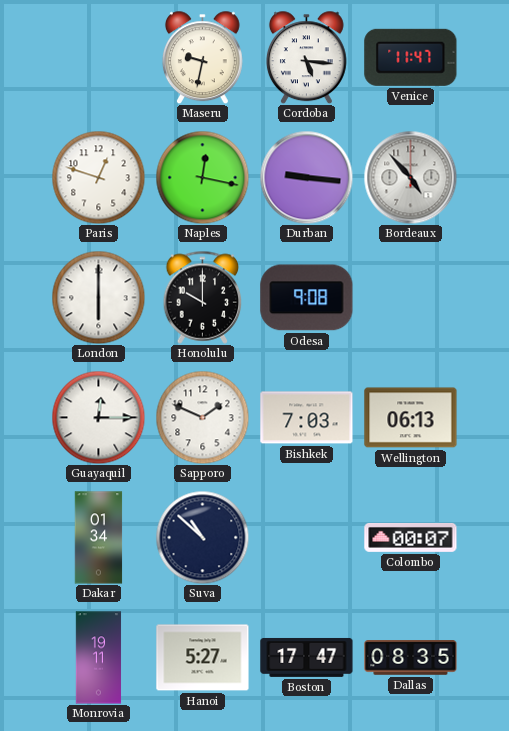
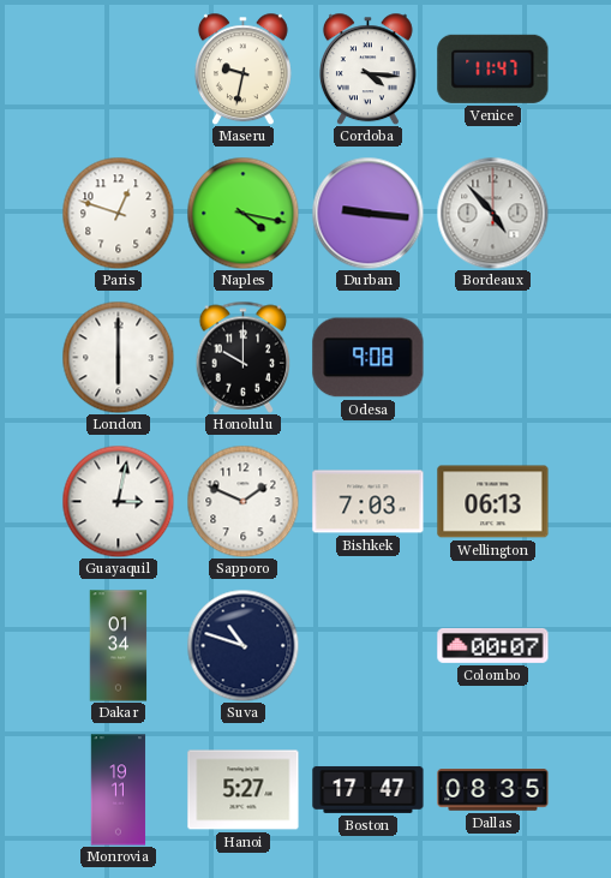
Cordoba: 5:16 -> 4:16 (367, 68)
Naples: 12:17 -> 4:17 (242, 213)
Guayaquil: 12:15 -> 3:02 (118, 501)
Suva: 10:52 -> 10:48 (242, 645)
